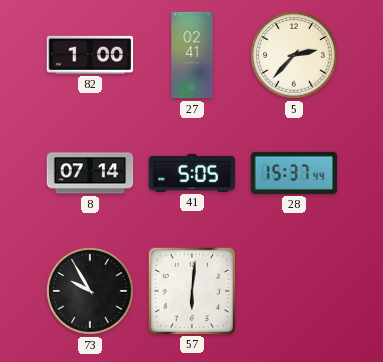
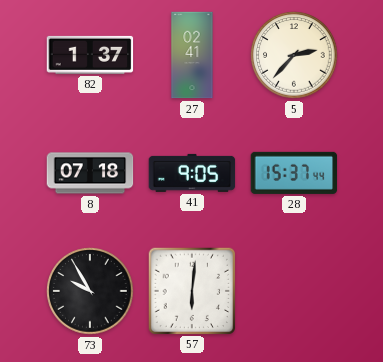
82: 1:00 -> 1:37 (90, 55)
8: 07:14 -> 07:18 (90, 173)
41: 5:05 -> 9:05 (192, 173)
